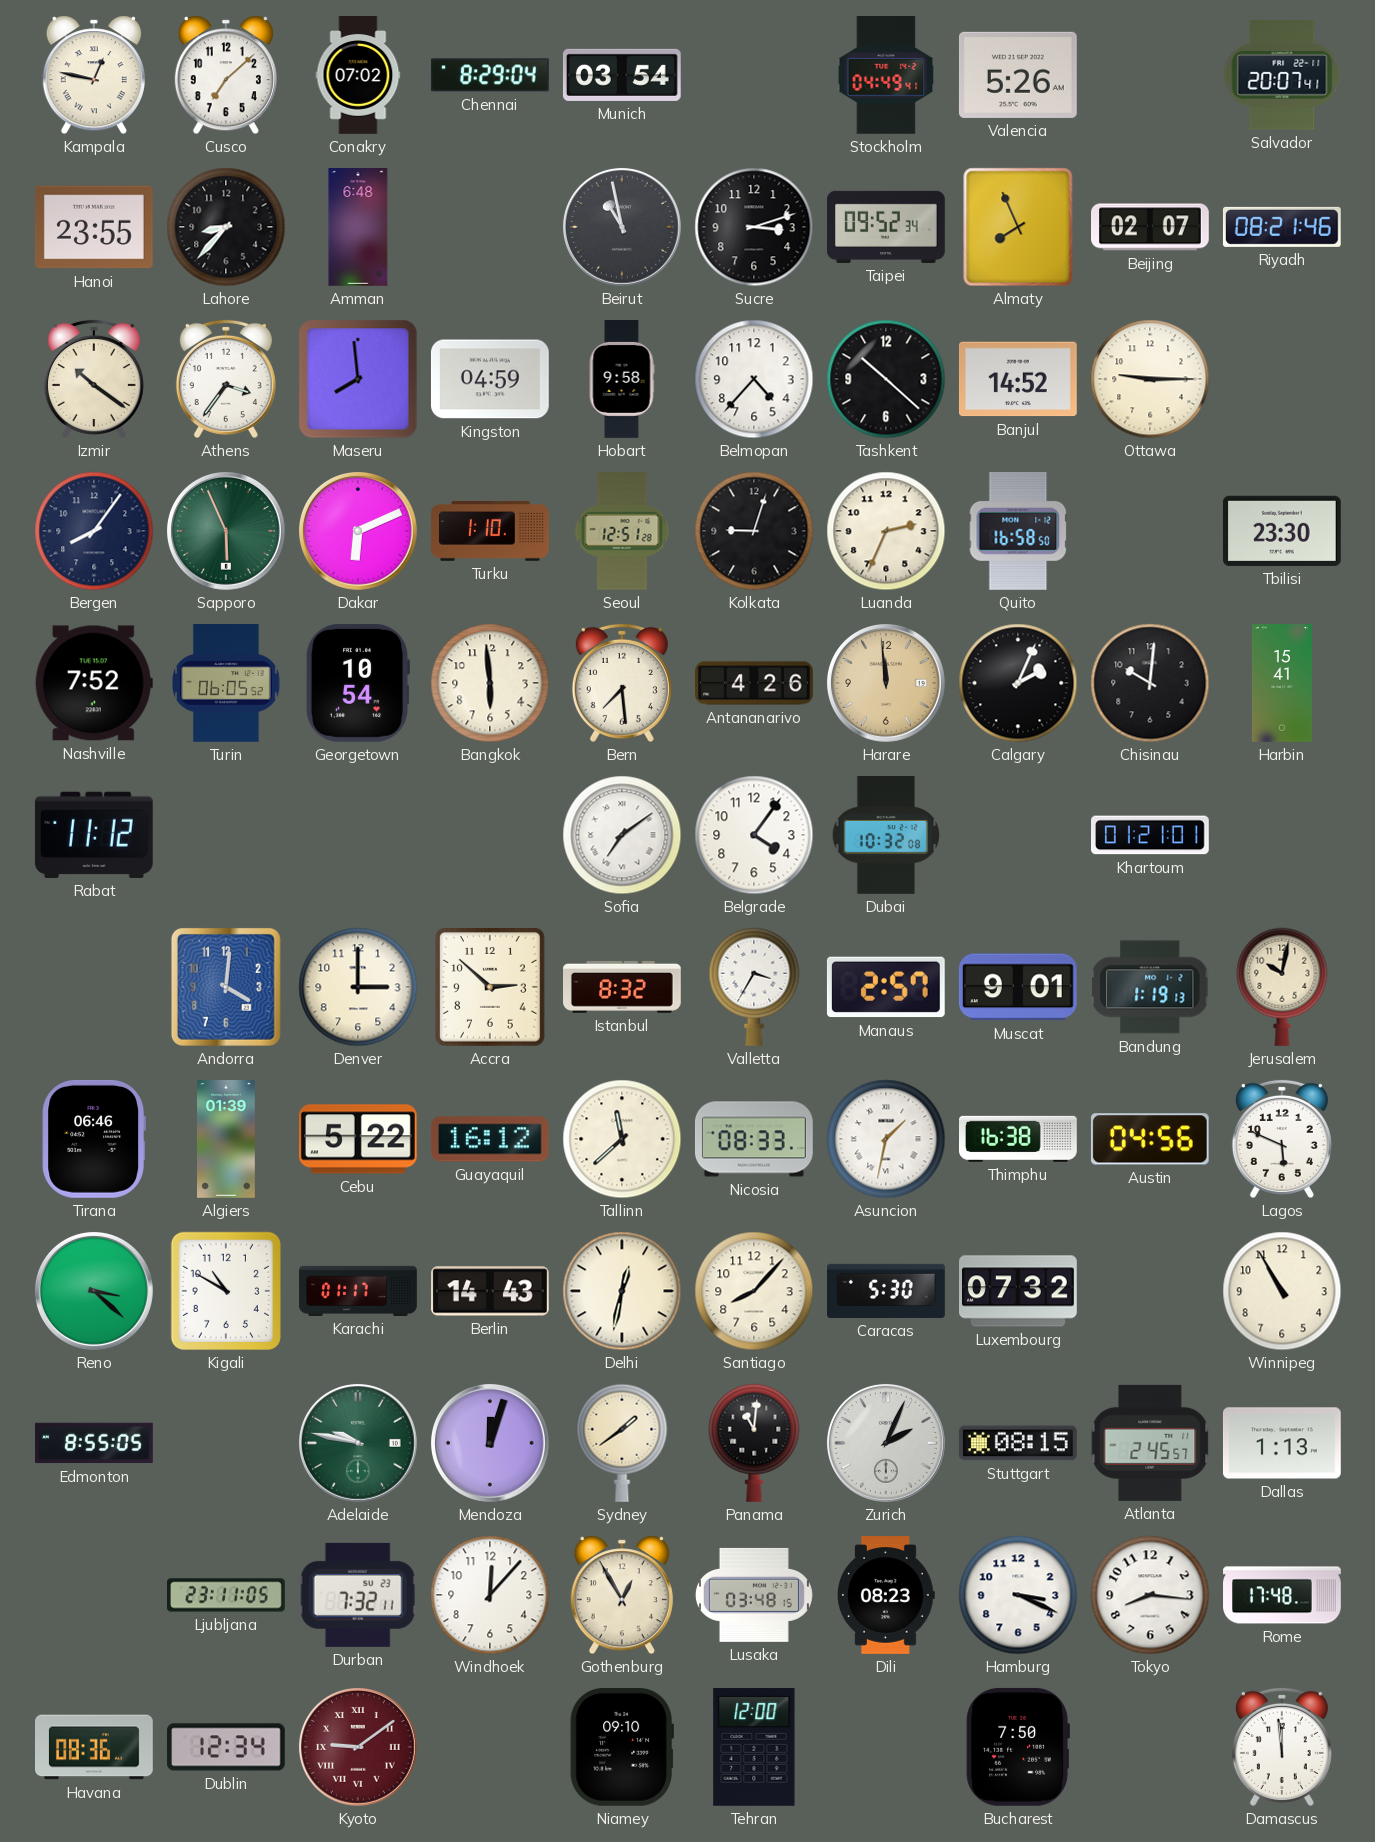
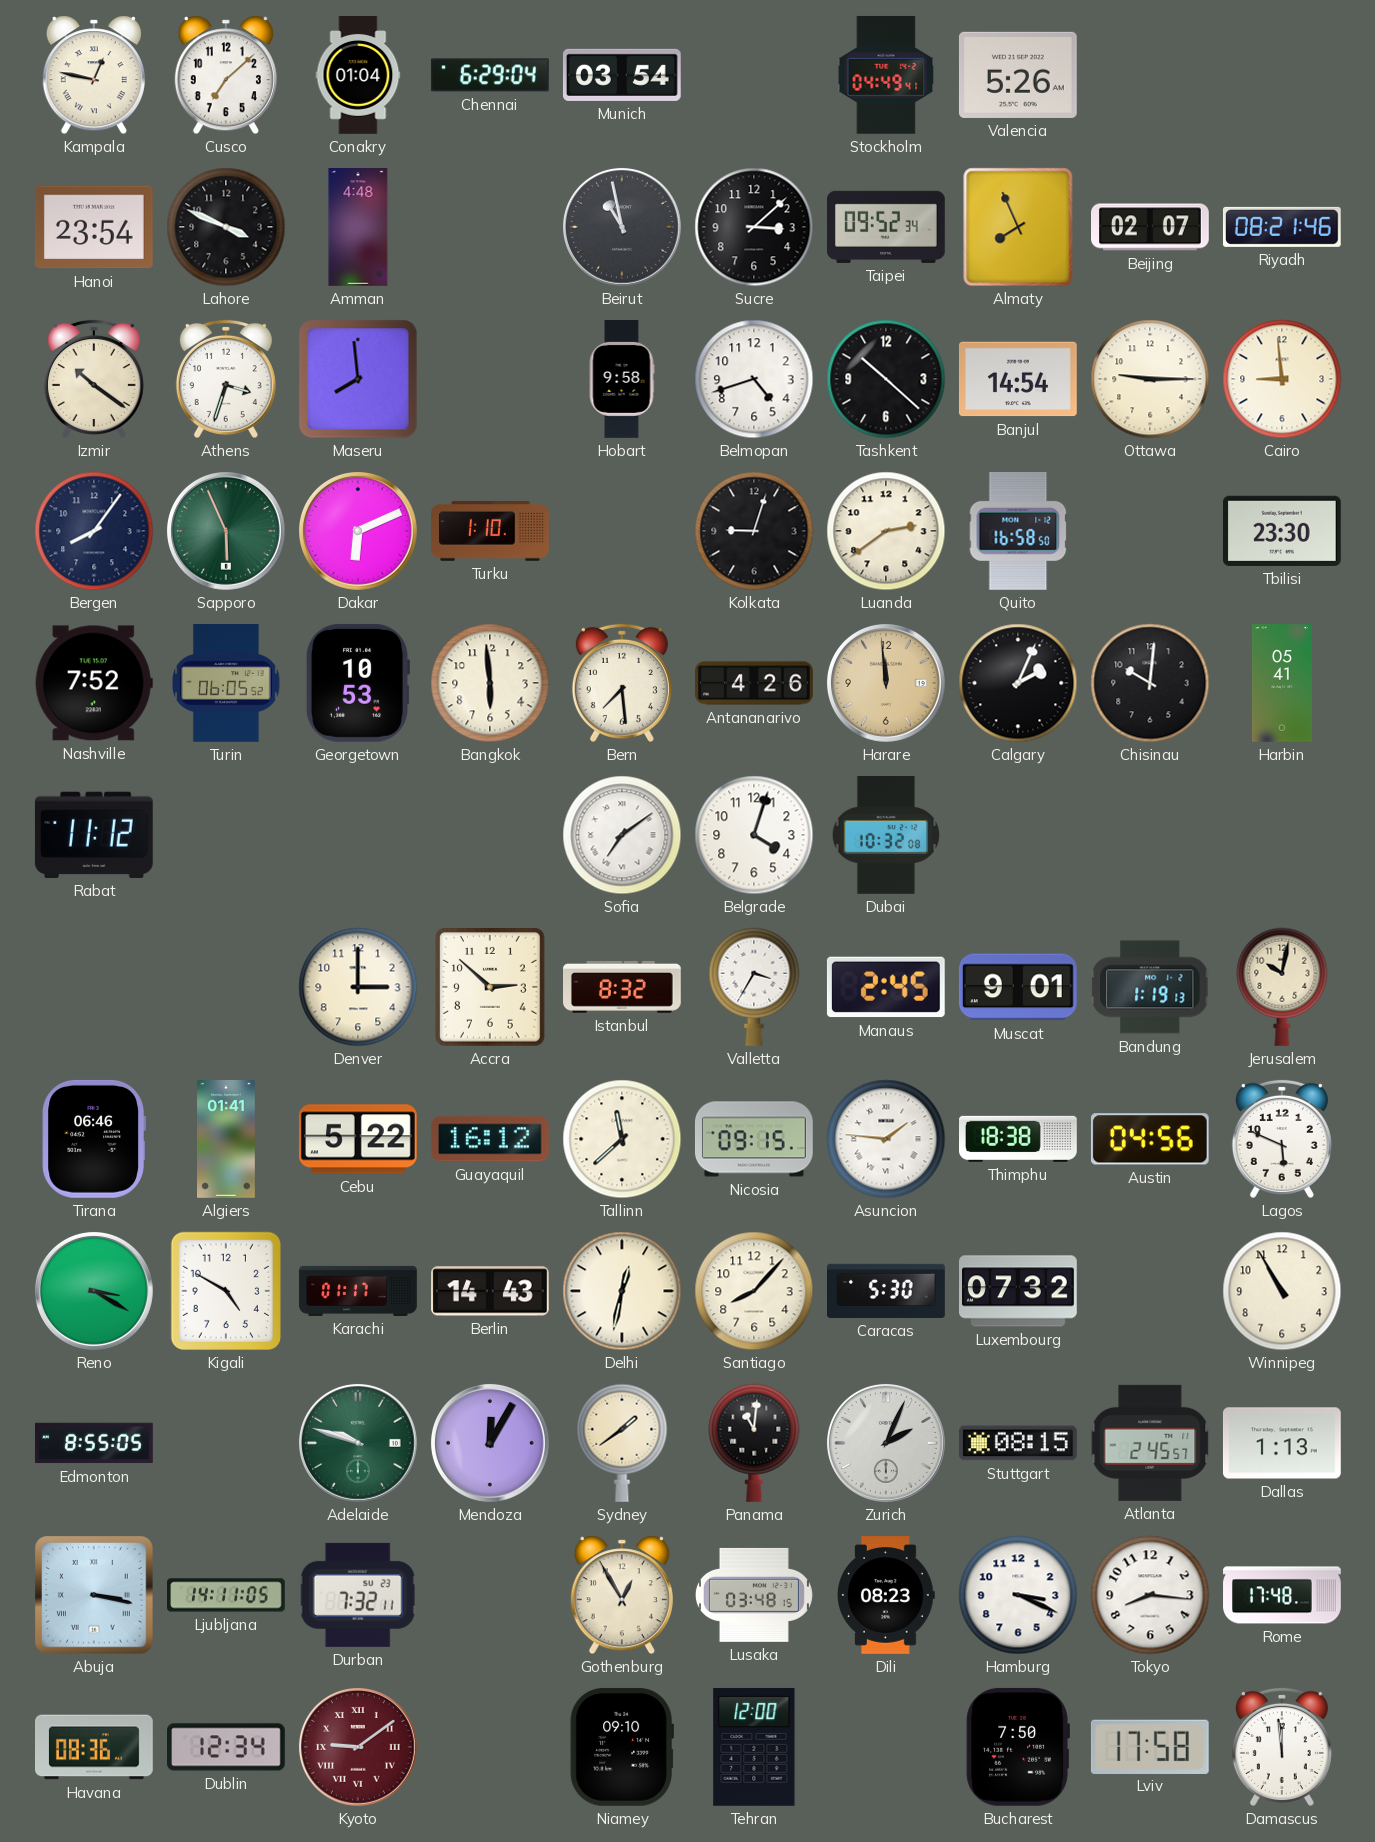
Conakry: 07:02 -> 01:04 (358, 76)
Chennai: 8:29 -> 6:29 (490, 75)
Salvador: 20:07 -> none (1282, 76)
Hanoi: 23:55 -> 23:54 (94, 227)
Lahore: 8:37 -> 3:49 (226, 227)
Amman: 6:48 -> 4:48 (358, 228)
Sucre: 3:12 -> 3:08 (754, 227)
Athens: 3:36 -> 3:33 (226, 379)
Kingston: 04:59 -> none (490, 379)
Belmopan: 4:37 -> 4:42 (754, 379)
Banjul: 14:52 -> 14:54 (1018, 379)
Cairo: none -> 8:59 (1282, 379)
Seoul: 12:51 -> none (622, 532)
Luanda: 2:34 -> 2:39 (886, 531)
Georgetown: 10:54 -> 10:53 (357, 683)
Harbin: 15:41 -> 05:41 (1282, 684)
Belgrade: 4:06 -> 4:03 (754, 835)
Khartoum: 01:21 -> none (1151, 835)
Andorra: 4:01 -> none (226, 987)
Manaus: 2:57 -> 2:45 (886, 987)
Algiers: 01:39 -> 01:41 (227, 1140)
Nicosia: 08:33 -> 09:15 (754, 1139)
Asuncion: 1:32 -> 1:46 (886, 1139)
Thimphu: 16:38 -> 18:38 (1019, 1139)
Reno: 3:22 -> 3:20 (94, 1291)
Kigali: 10:50 -> 4:50 (226, 1291)
Adelaide: 9:47 -> 9:48 (358, 1443)
Mendoza: 12:03 -> 12:05 (490, 1443)
Abuja: none -> 3:17 (94, 1595)
Ljubljana: 23:11 -> 14:11 (227, 1595)
Windhoek: 12:07 -> none (490, 1595)
Lviv: none -> 17:58 (1150, 1746)
